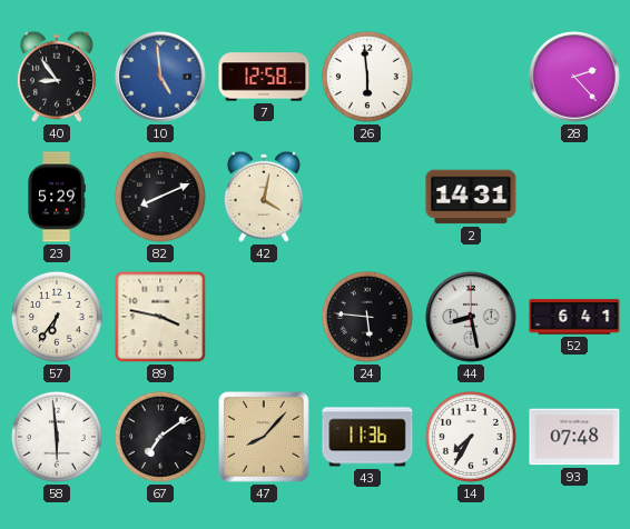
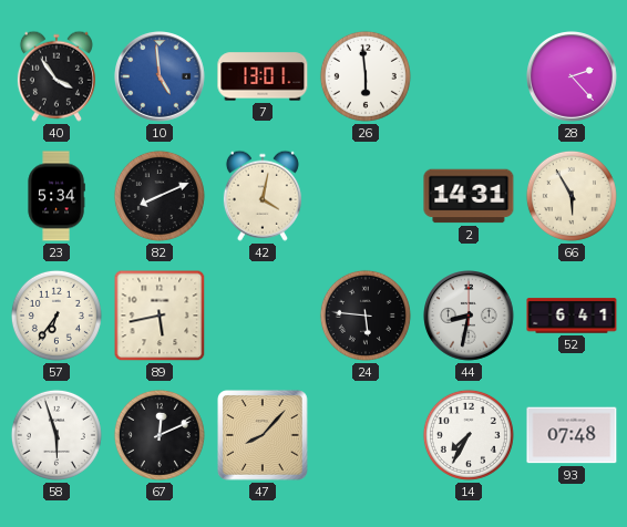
40: 8:54 -> 3:54 (56, 76)
7: 12:58 -> 13:01 (263, 76)
23: 5:29 -> 5:34 (56, 196)
66: none -> 5:55 (572, 196)
89: 3:47 -> 5:43 (160, 316)
44: 8:28 -> 8:32 (470, 317)
58: 5:59 -> 5:57 (56, 435)
67: 7:09 -> 12:11 (160, 435)
43: 11:36 -> none (367, 437)
